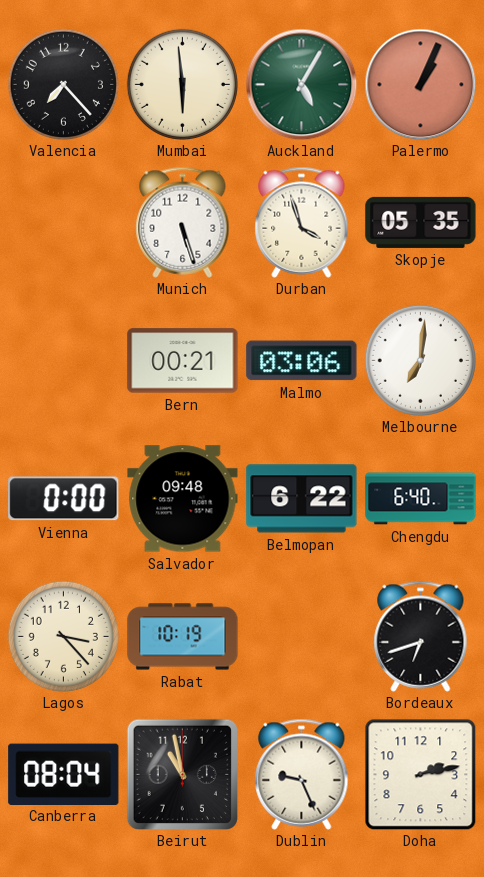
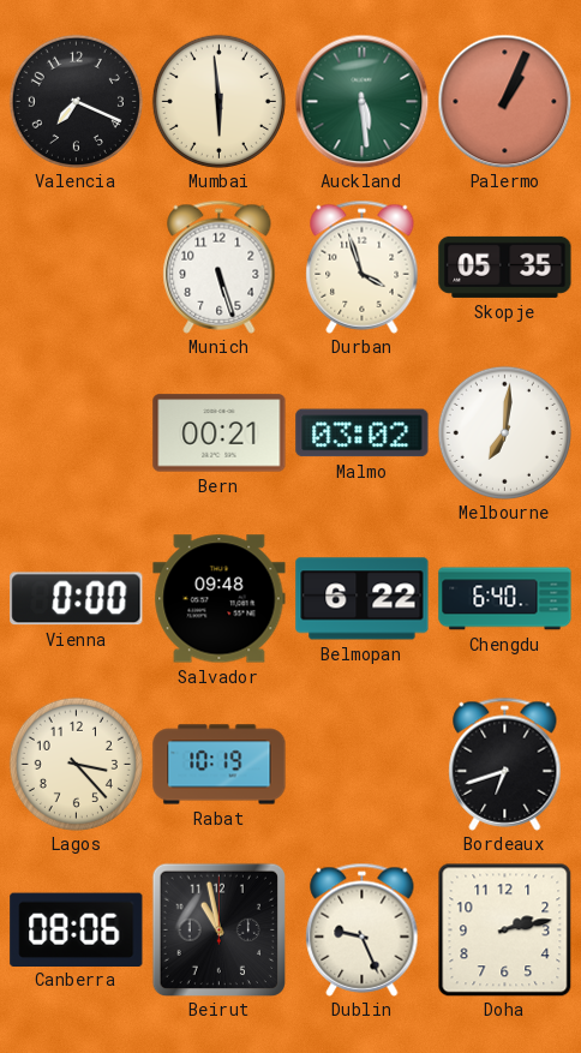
Valencia: 7:23 -> 7:19 (76, 101)
Auckland: 5:05 -> 5:29 (361, 101)
Malmo: 03:06 -> 03:02 (363, 433)
Canberra: 08:04 -> 08:06 (77, 929)
